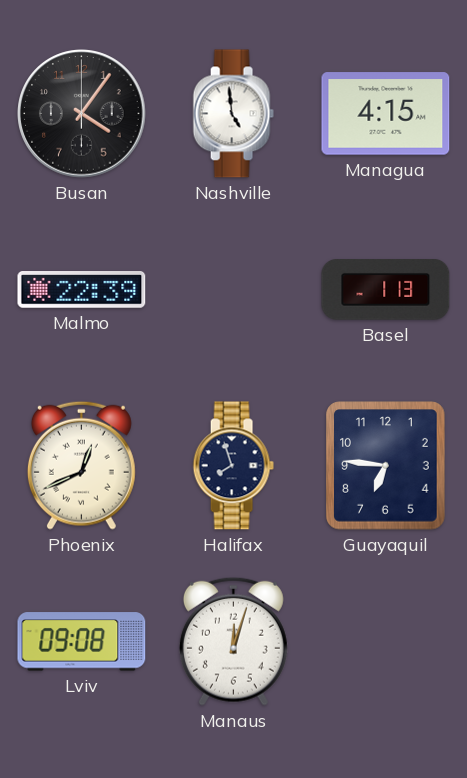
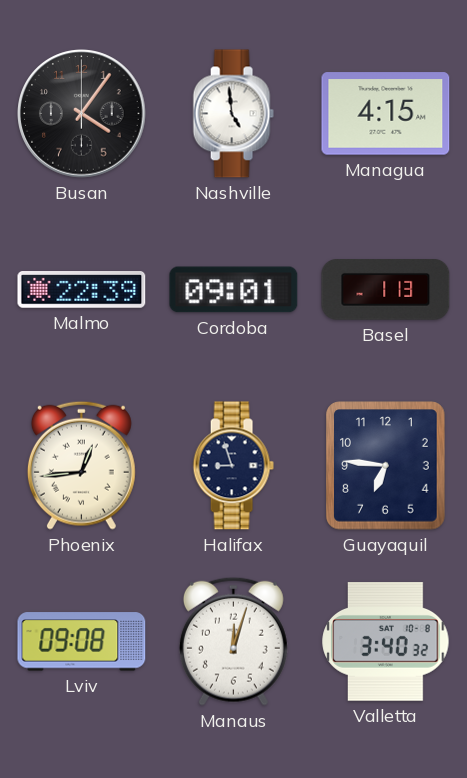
Cordoba: none -> 09:01 (234, 290)
Phoenix: 12:41 -> 12:44 (81, 465)
Halifax: 7:57 -> 8:57 (233, 466)
Valletta: none -> 3:40 (386, 642)
